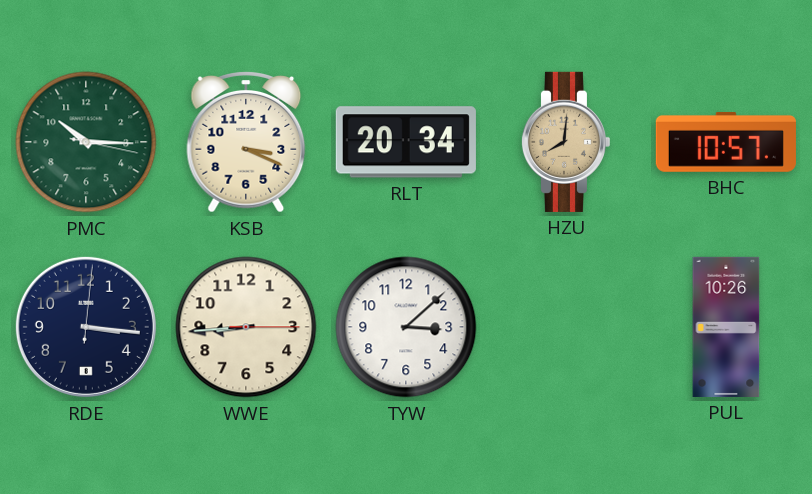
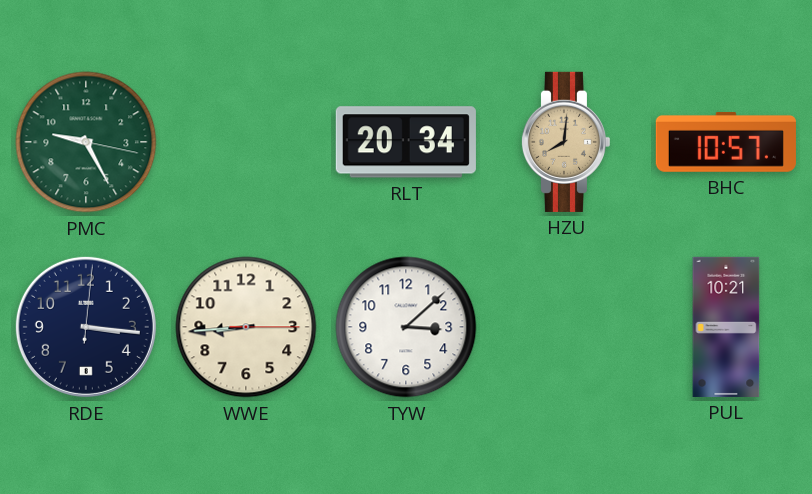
PMC: 10:15 -> 9:25 (86, 142)
KSB: 3:19 -> none (246, 142)
PUL: 10:26 -> 10:21 (726, 327)
